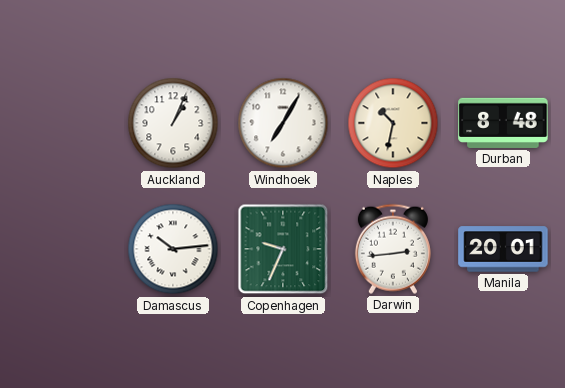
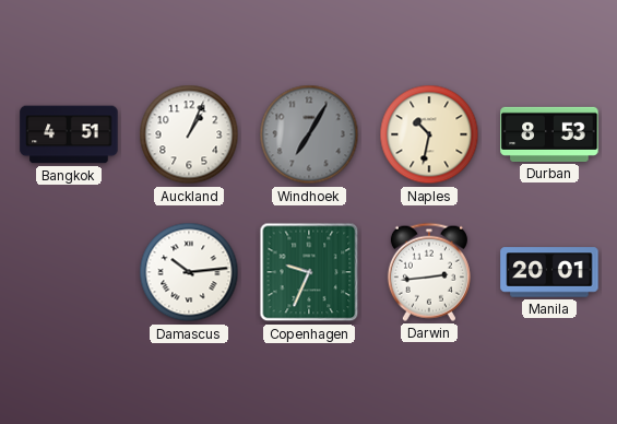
Bangkok: none -> 4:51 (69, 134)
Windhoek dial: white -> grey (309, 134)
Durban: 8:48 -> 8:53 (549, 134)
